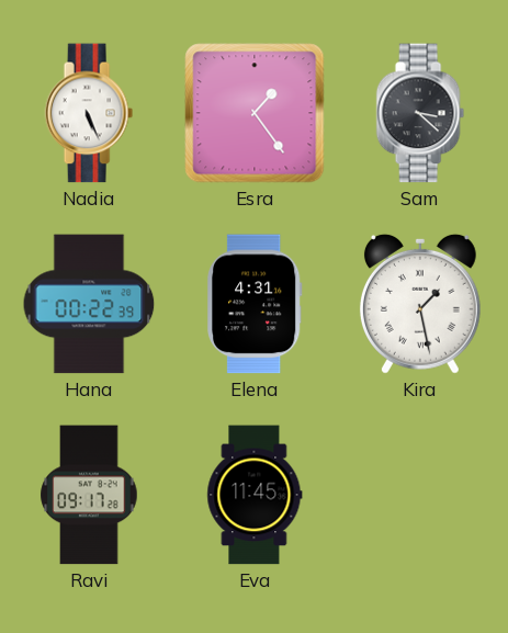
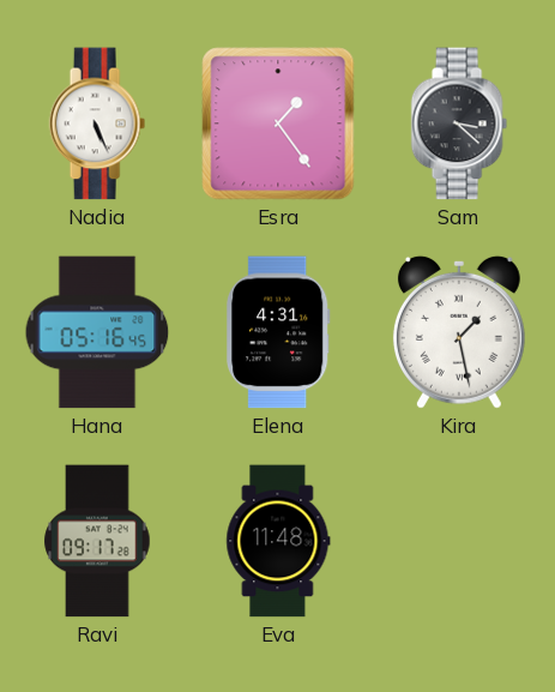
Hana: 00:22 -> 05:16 (97, 332)
Eva: 11:45 -> 11:48 (278, 541)
